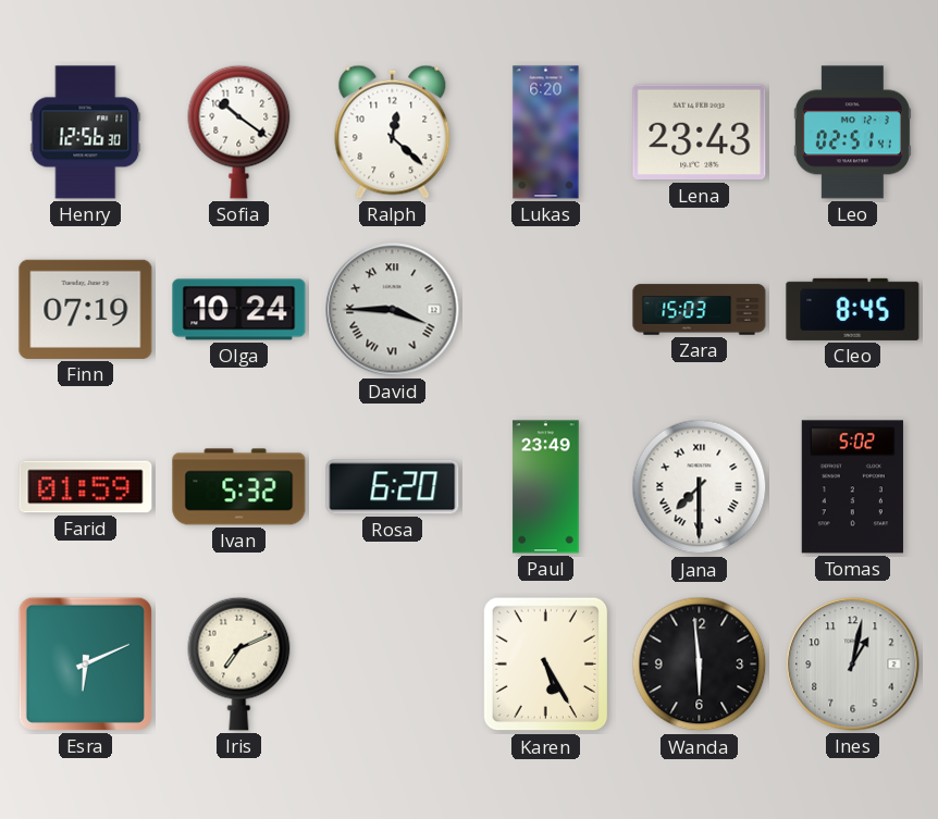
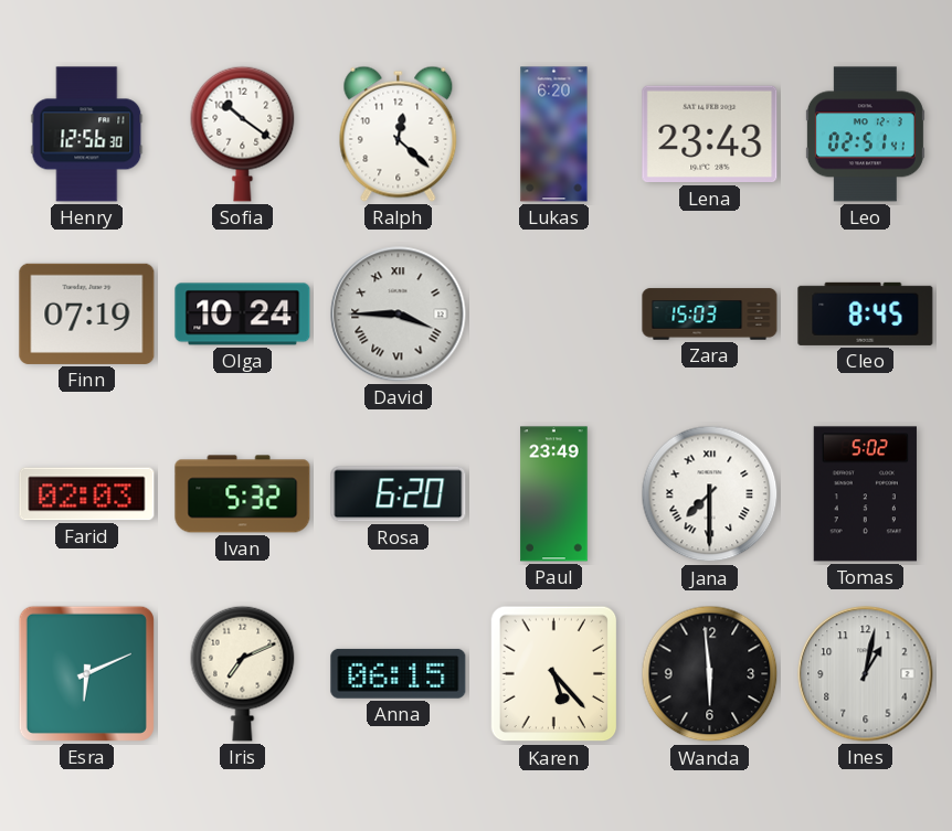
Farid: 01:59 -> 02:03 (87, 494)
Anna: none -> 06:15 (399, 673)
Karen: 5:25 -> 5:23 (554, 674)
